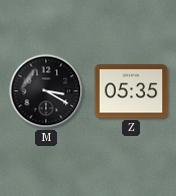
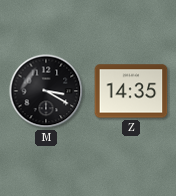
Z: 05:35 -> 14:35 (131, 91)
